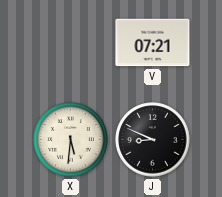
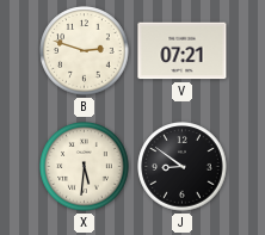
B: none -> 2:48 (85, 51)
J: 8:49 -> 8:51 (183, 167)
